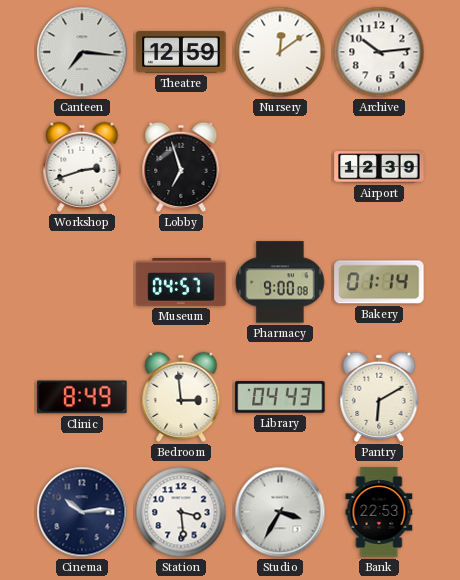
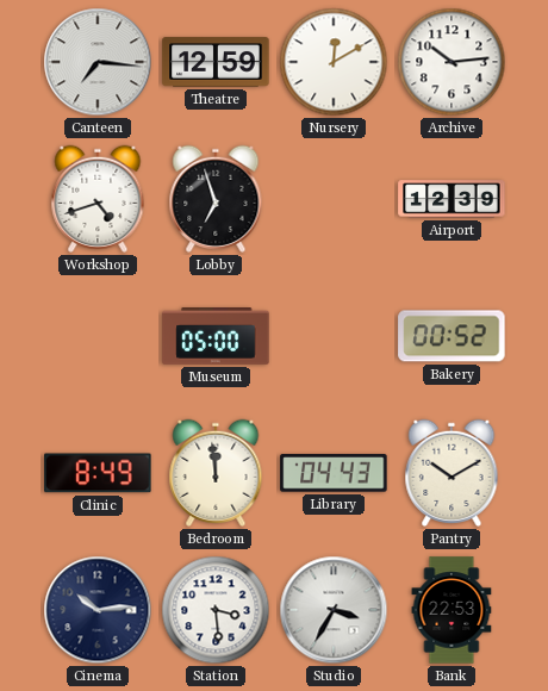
Nursery: 12:09 -> 12:10 (334, 62)
Workshop: 2:42 -> 4:42 (98, 199)
Museum: 04:57 -> 05:00 (216, 337)
Pharmacy: 9:00 -> none (280, 282)
Bakery: 01:14 -> 00:52 (452, 336)
Bedroom: 2:59 -> 11:59 (216, 473)
Pantry: 6:10 -> 10:10 (452, 473)
